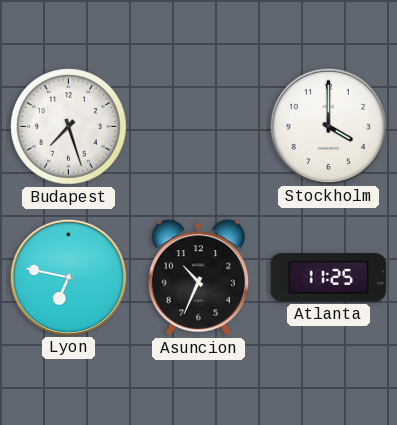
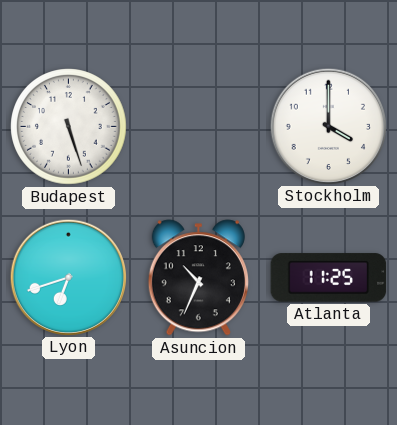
Budapest: 7:27 -> 5:27 (69, 127)
Lyon: 6:47 -> 6:42 (68, 277)
